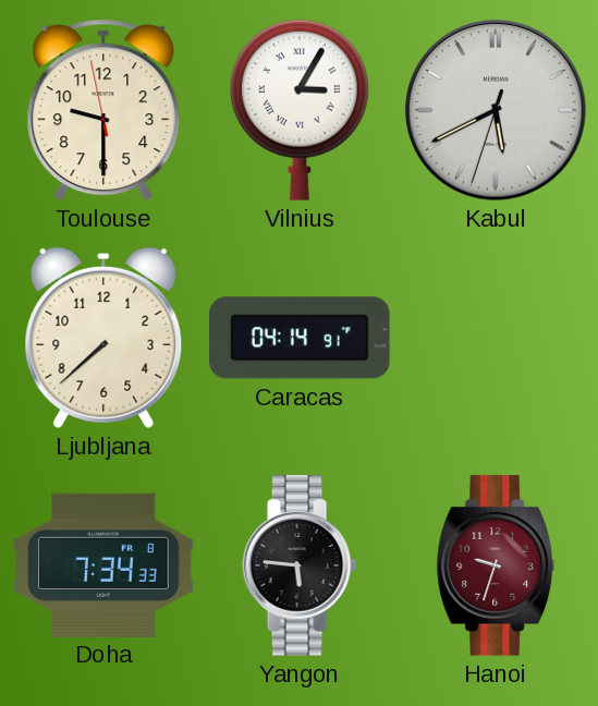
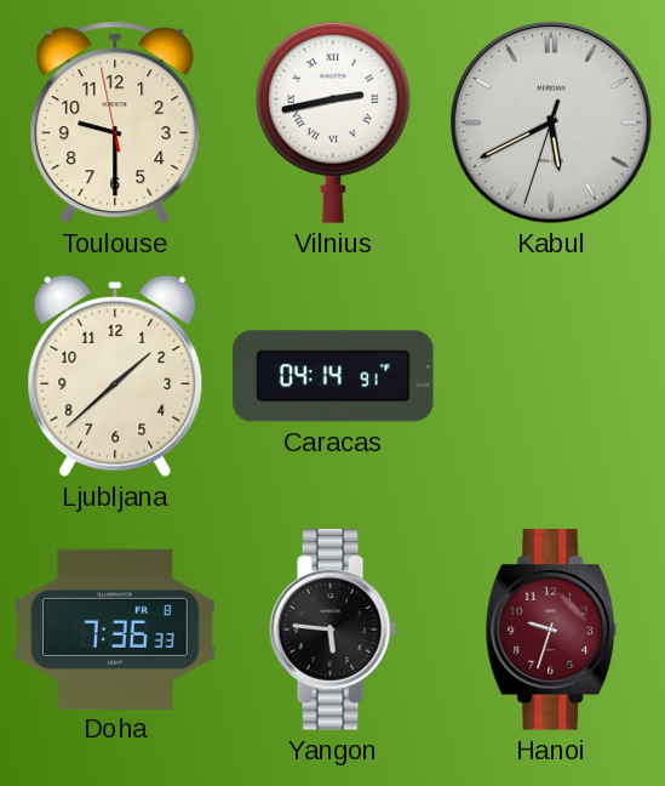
Vilnius: 3:05 -> 2:43 (333, 123)
Ljubljana: 7:38 -> 1:38 (115, 376)
Doha: 7:34 -> 7:36 (115, 628)
